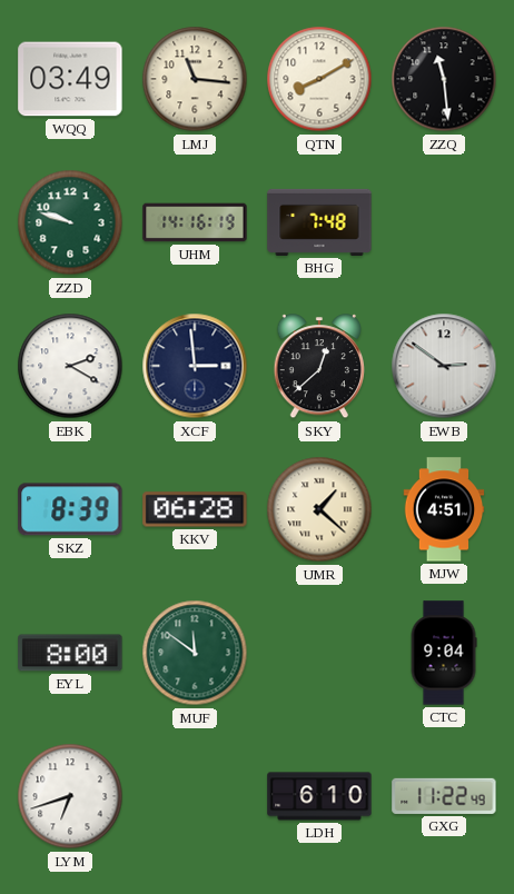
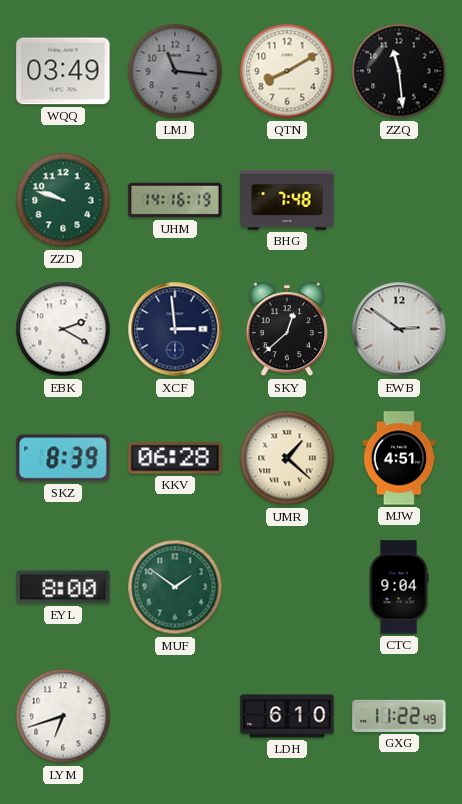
LMJ dial: cream -> grey (175, 71)
MUF: 11:51 -> 1:51 (175, 587)
